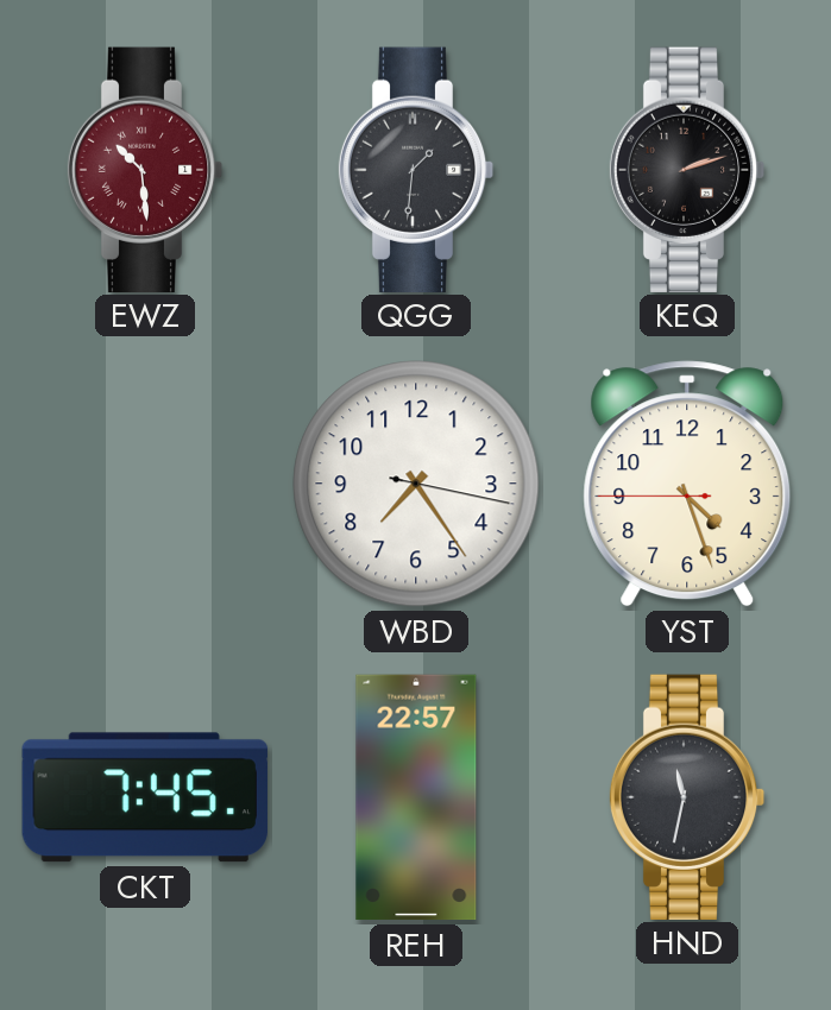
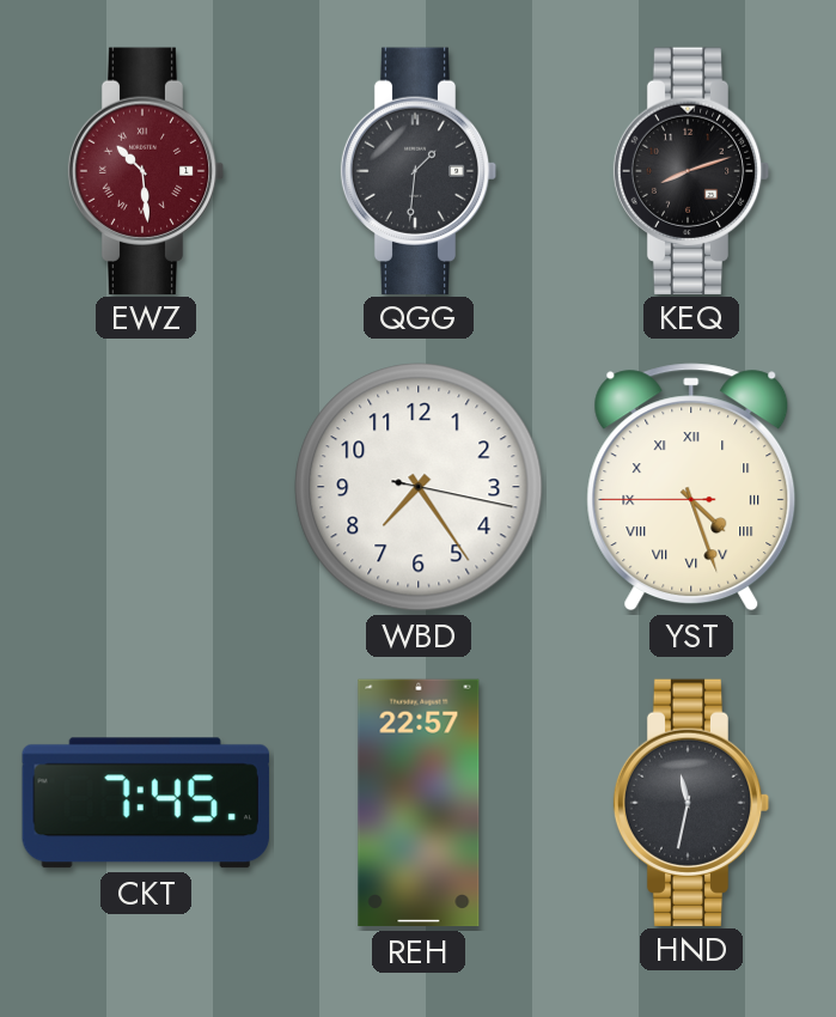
KEQ: 2:12 -> 8:12 (691, 170)
YST numerals: Arabic -> Roman (691, 487)
